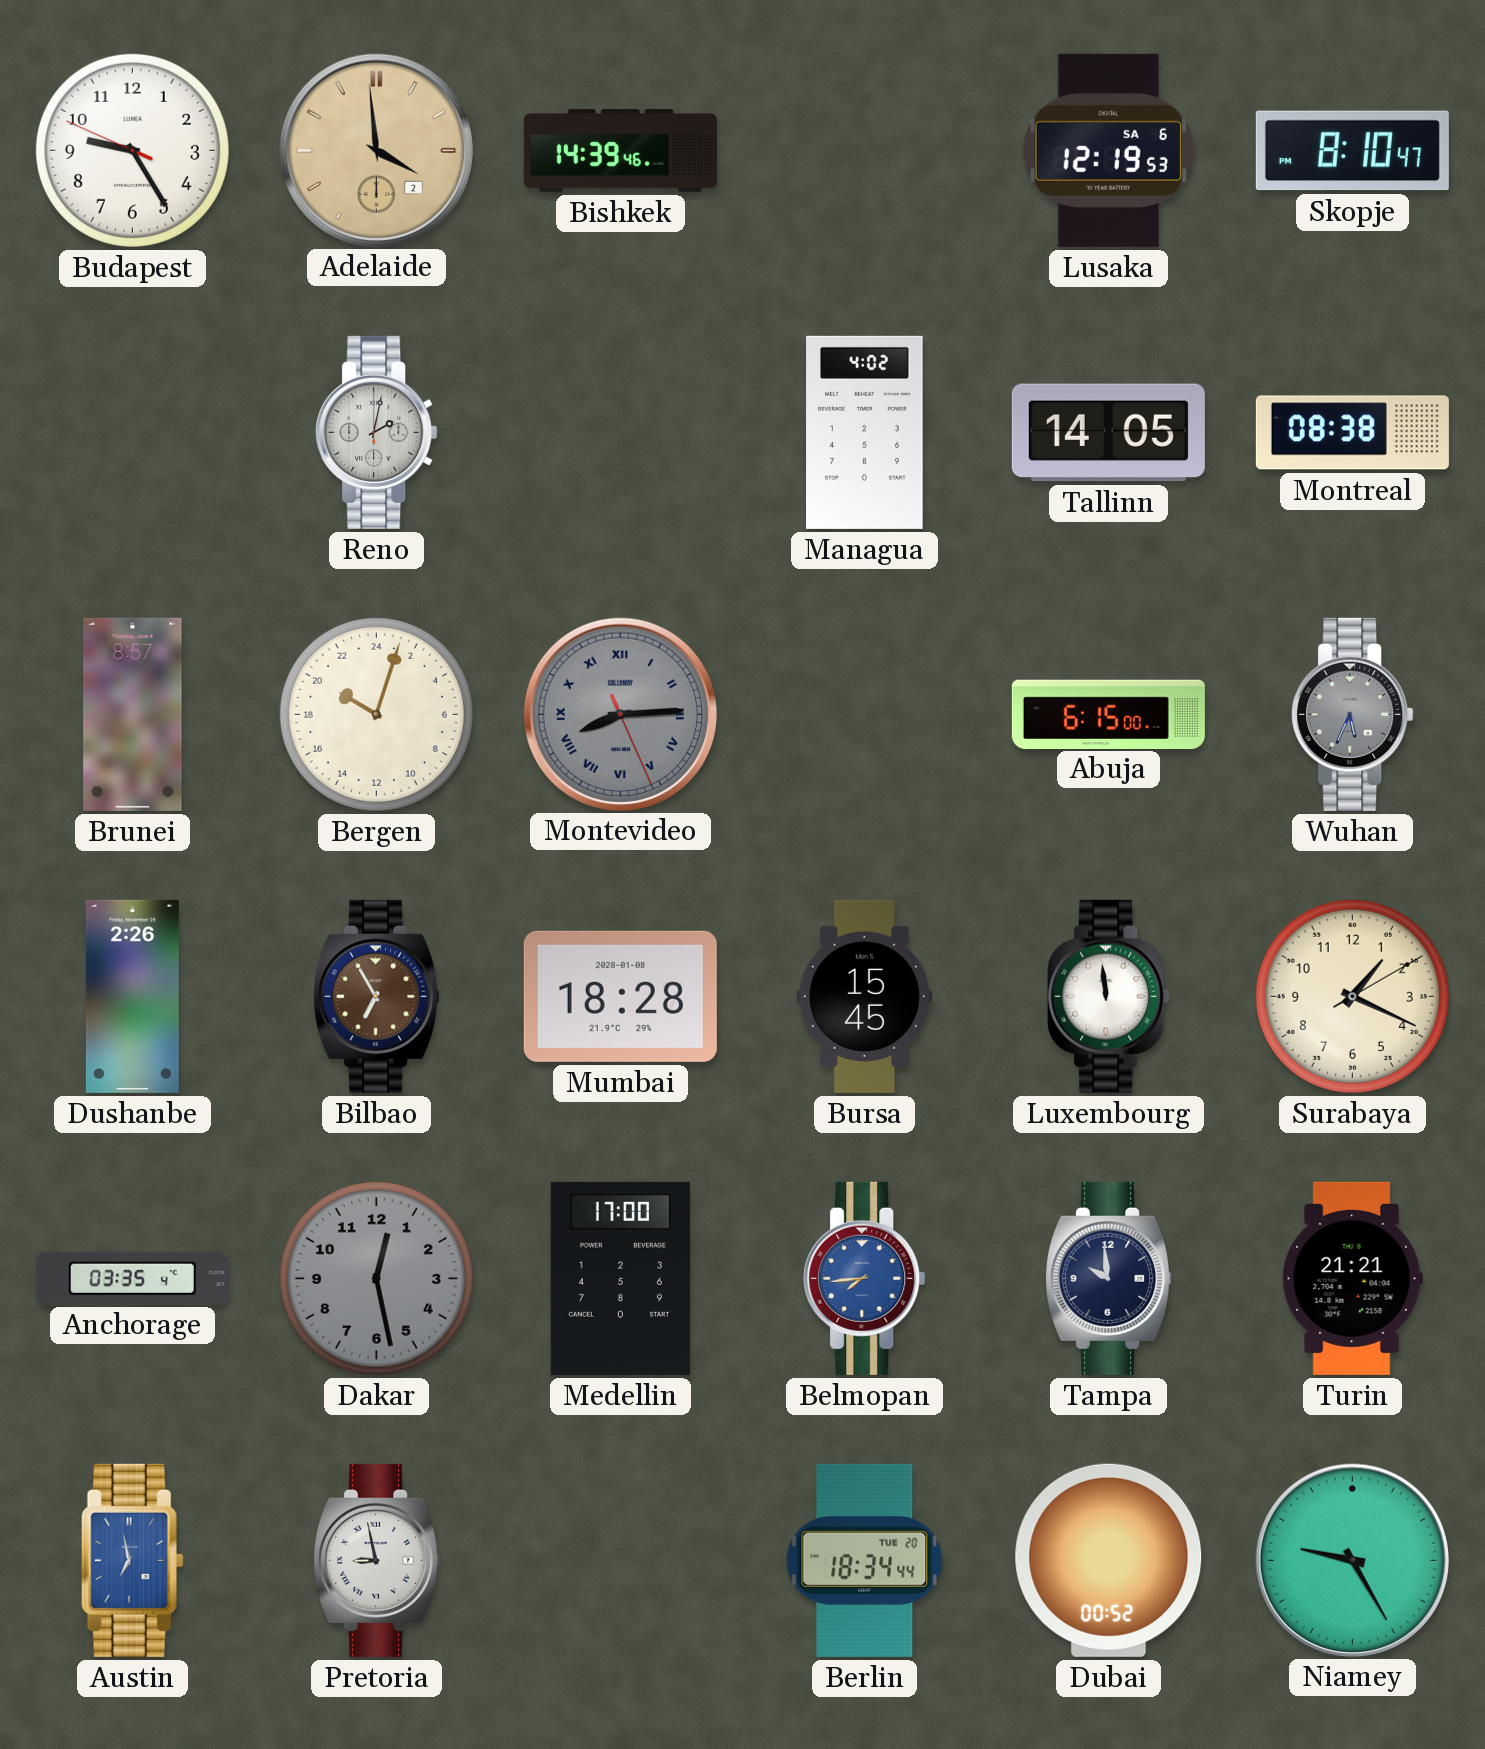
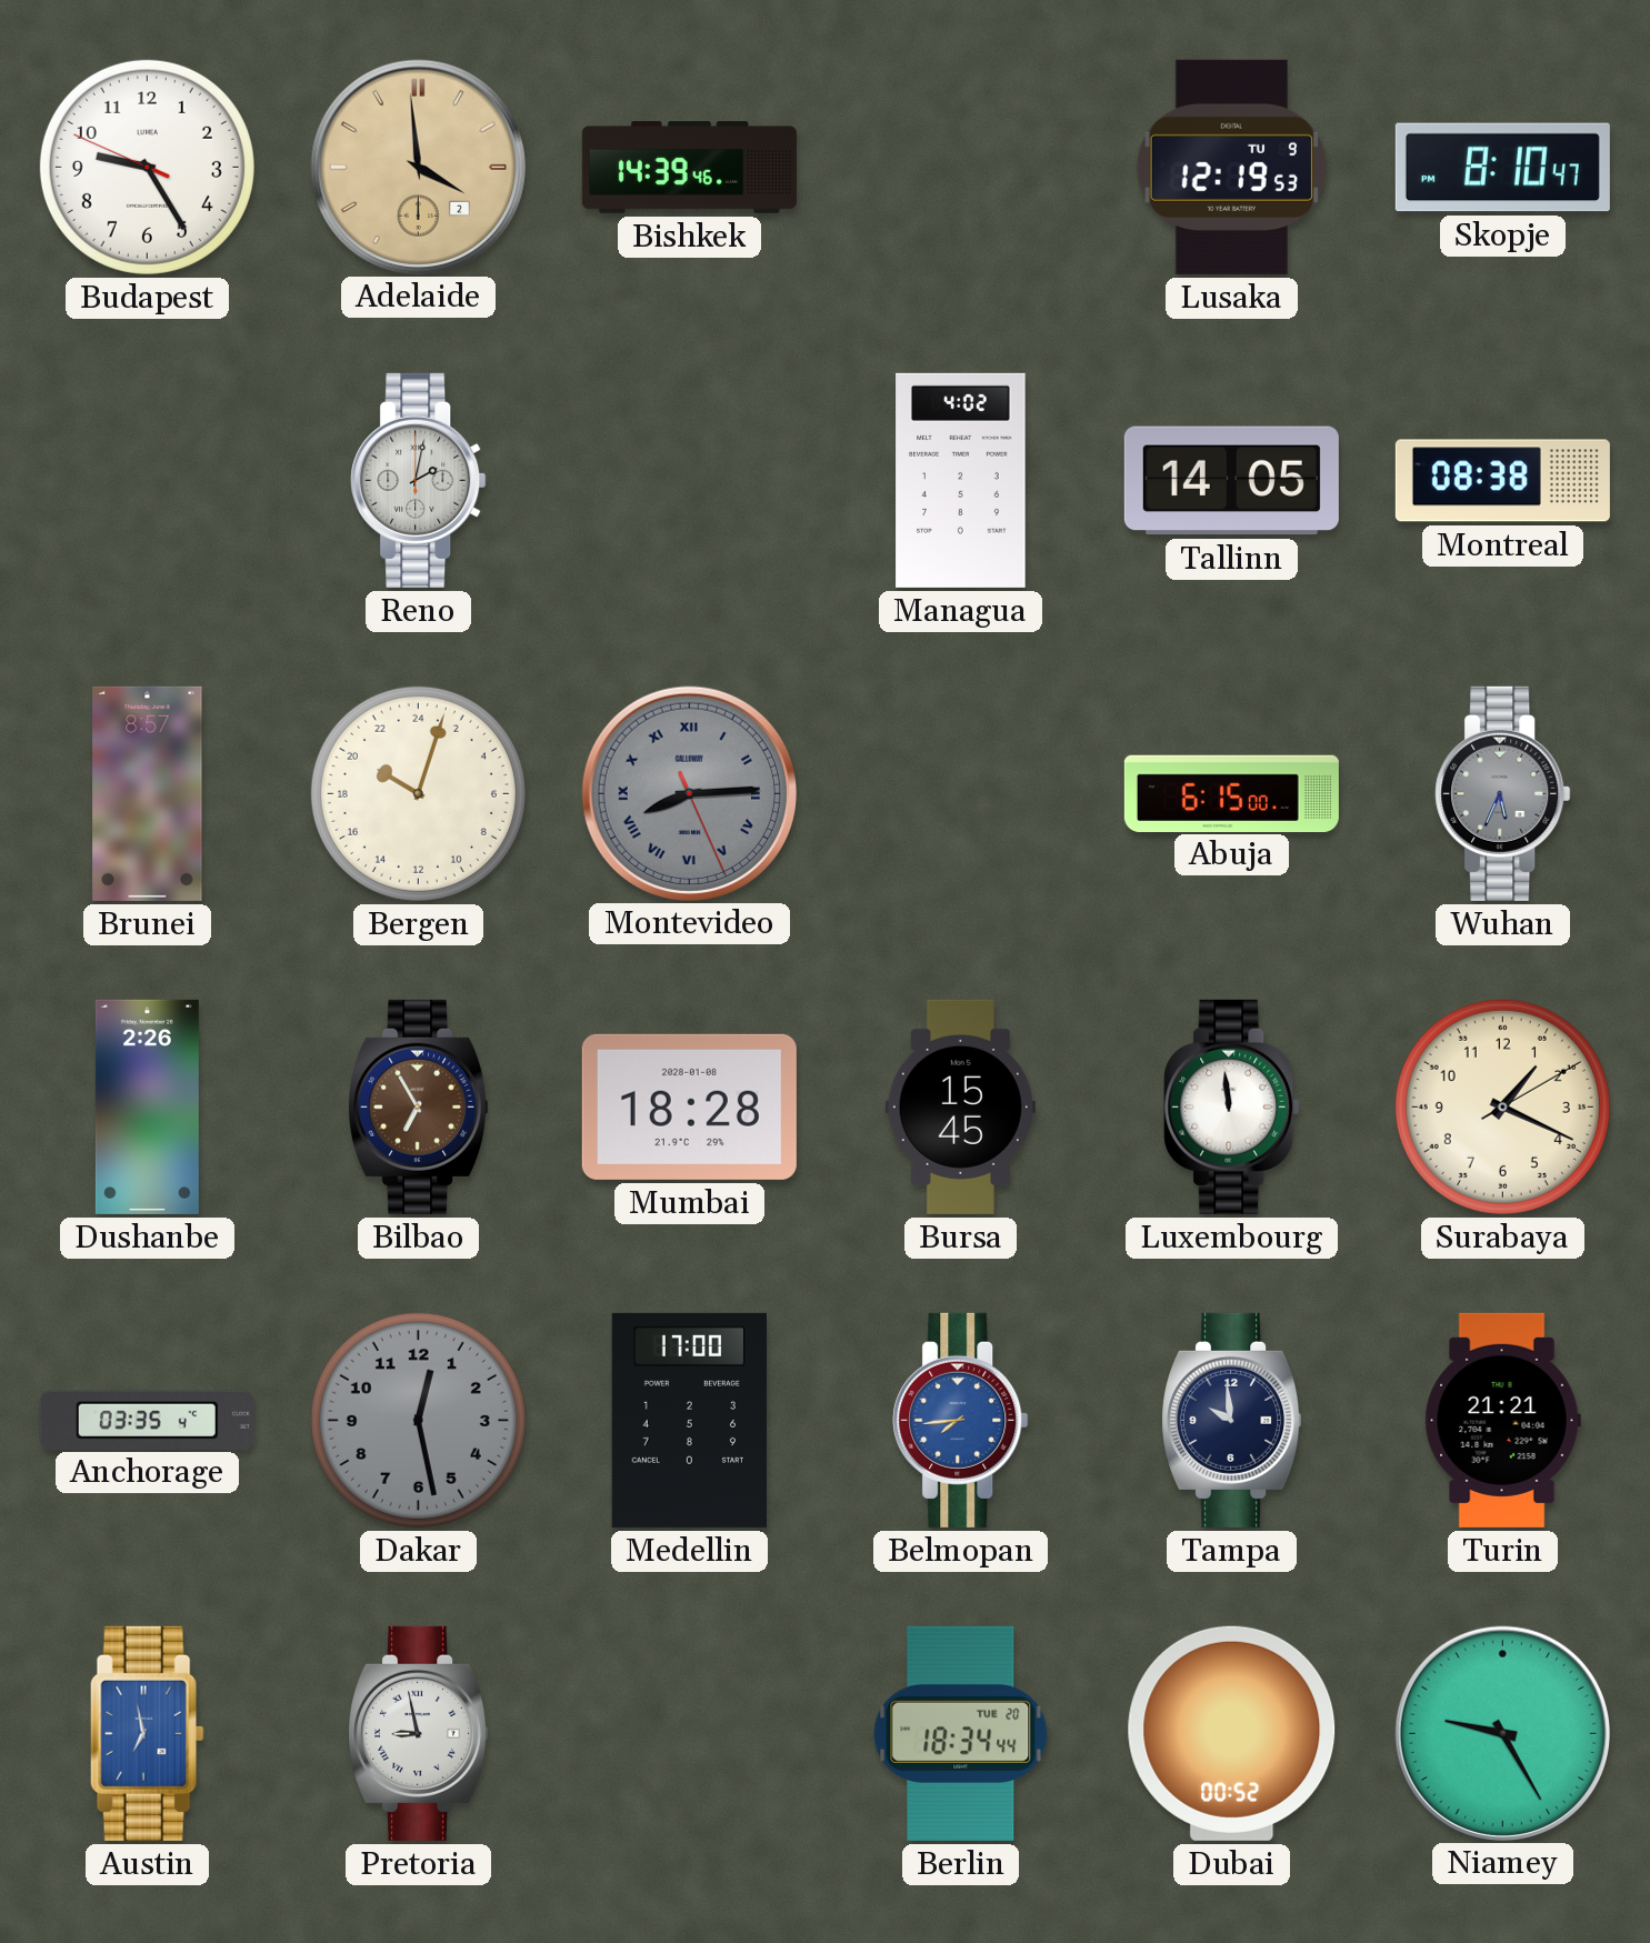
Lusaka date: SA 6 -> TU 9 (1231, 167)
